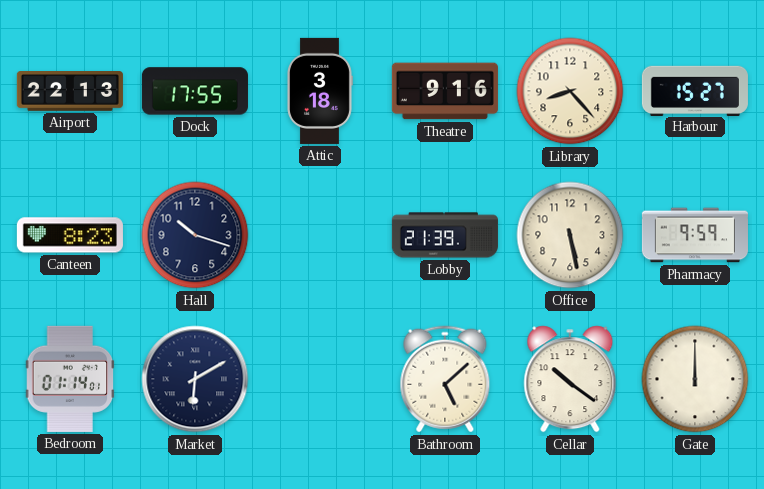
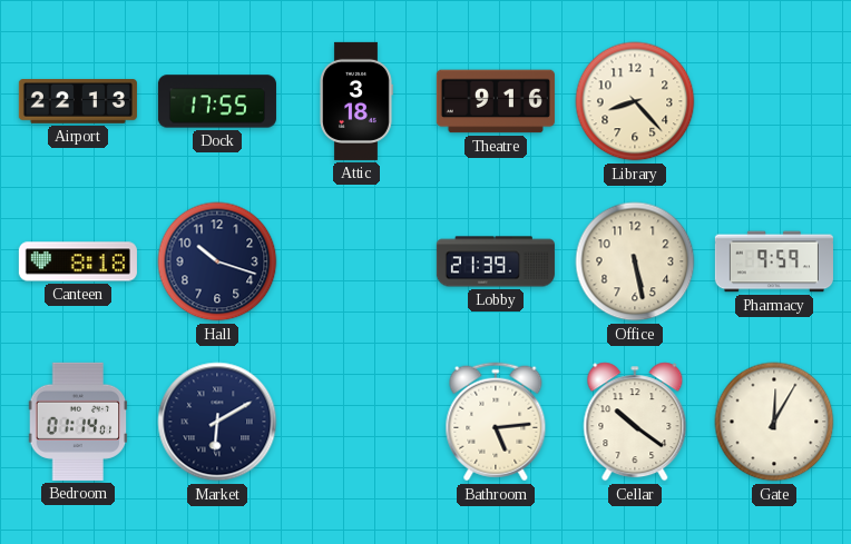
Harbour: 15:27 -> none (695, 90)
Canteen: 8:23 -> 8:18 (78, 261)
Bathroom: 5:08 -> 5:14 (496, 422)
Gate: 12:00 -> 12:05 (774, 422)
